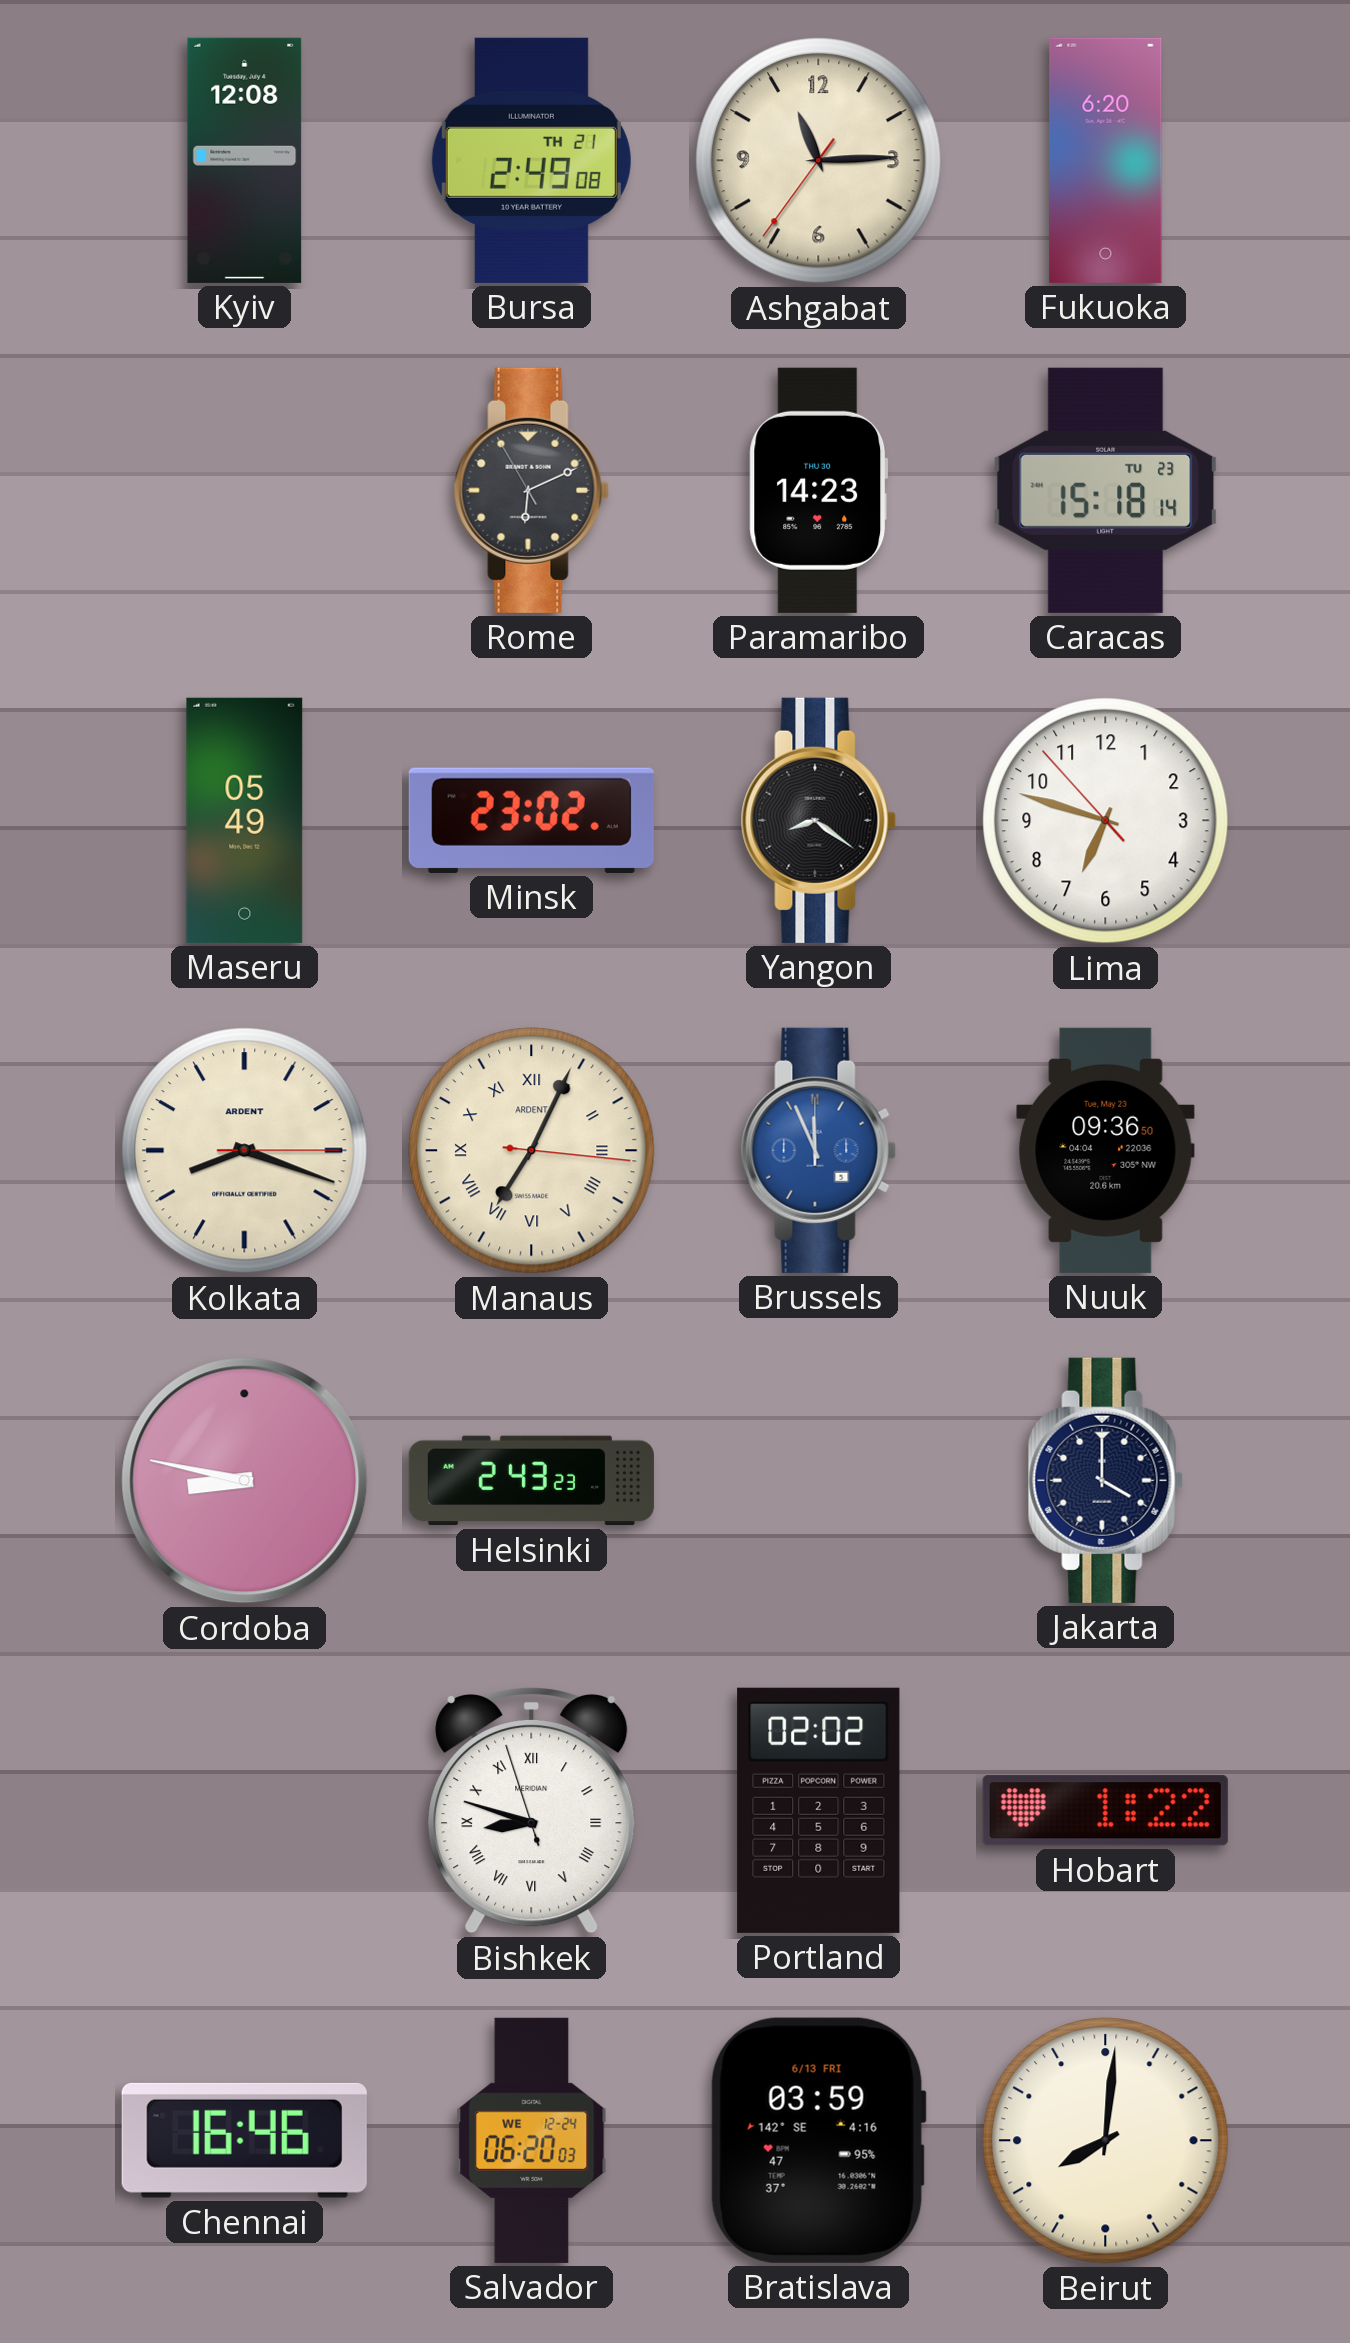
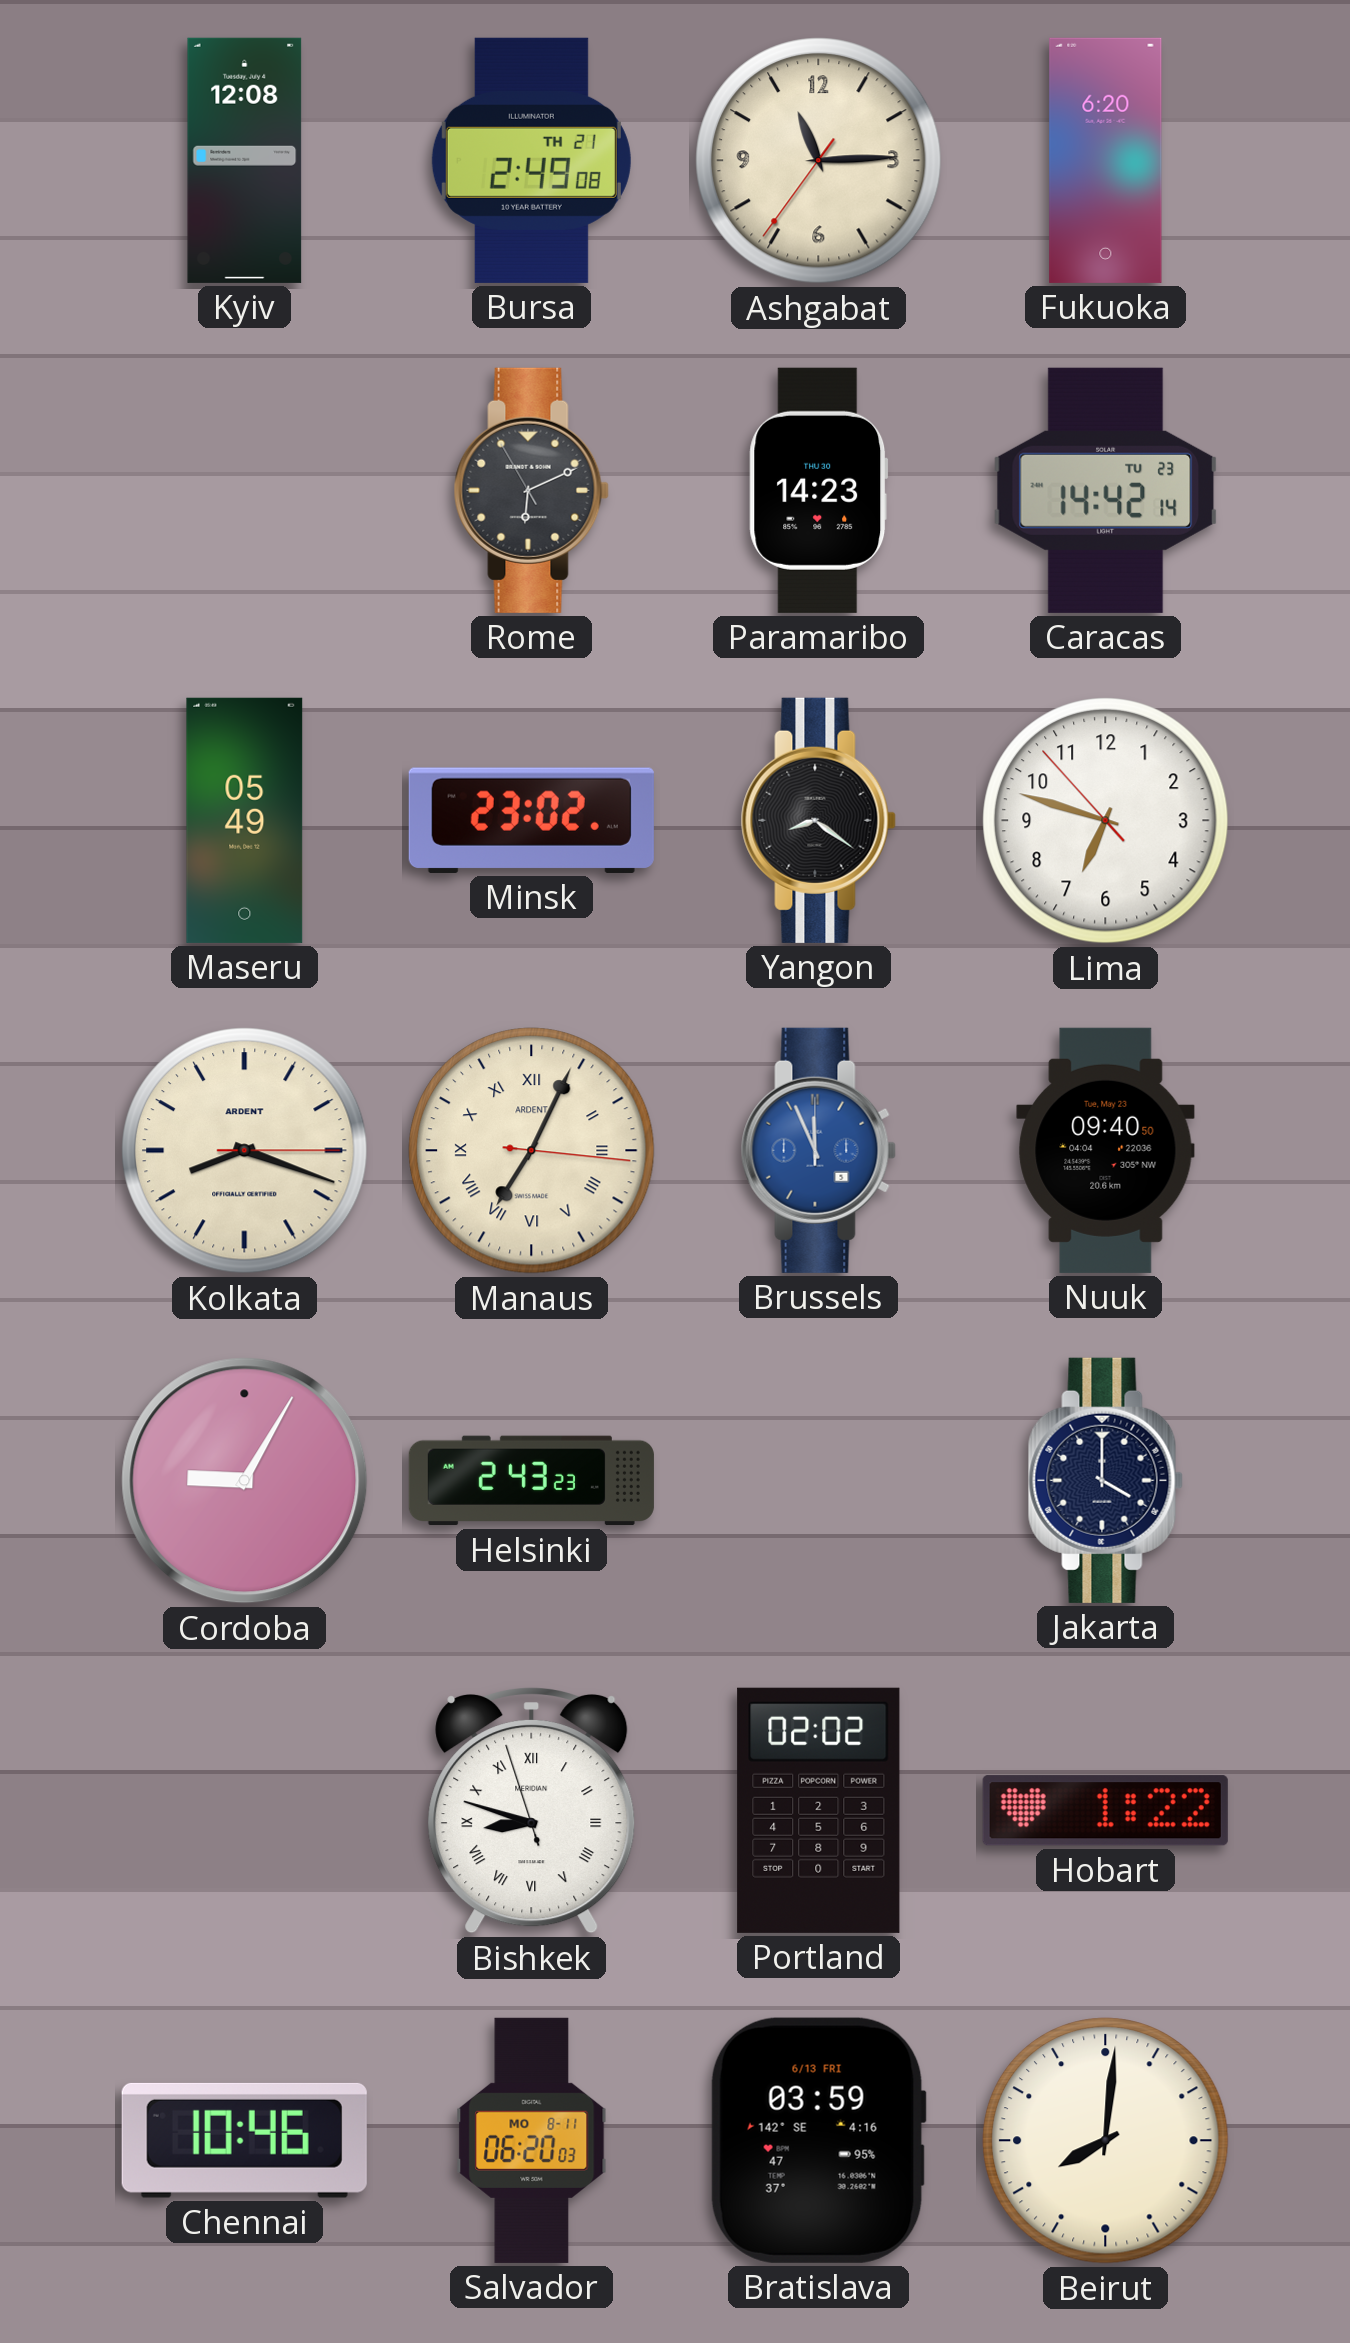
Caracas: 15:18 -> 14:42 (1106, 490)
Nuuk: 09:36 -> 09:40 (1106, 1150)
Cordoba: 8:47 -> 9:05 (245, 1481)
Chennai: 16:46 -> 10:46 (244, 2140)
Salvador date: WE 12-24 -> MO 8-11 (532, 2140)
